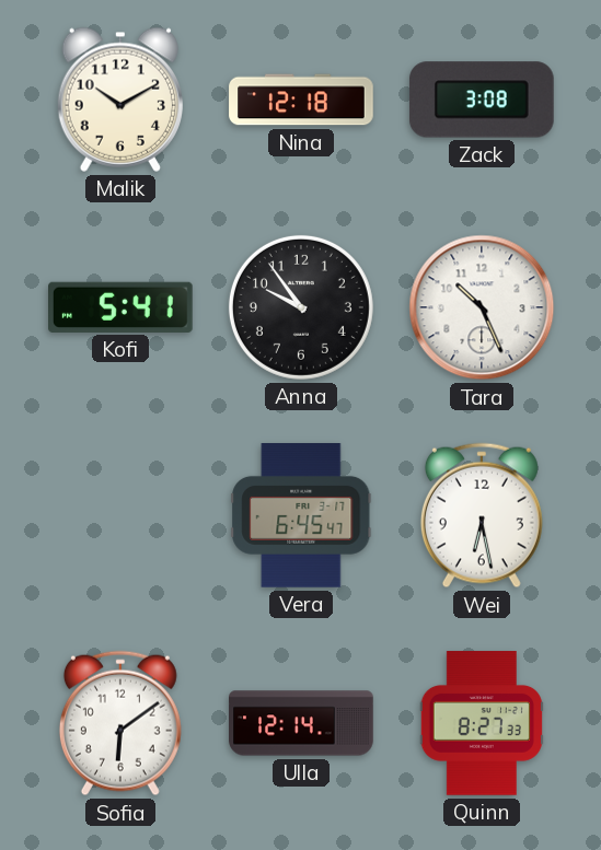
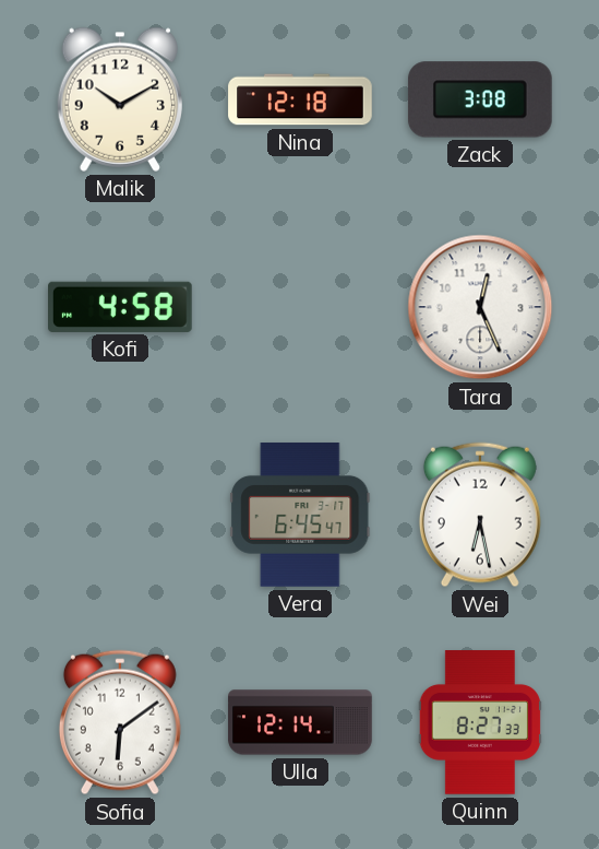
Kofi: 5:41 -> 4:58 (121, 307)
Anna: 9:54 -> none (301, 307)
Tara: 10:26 -> 12:26 (480, 307)
